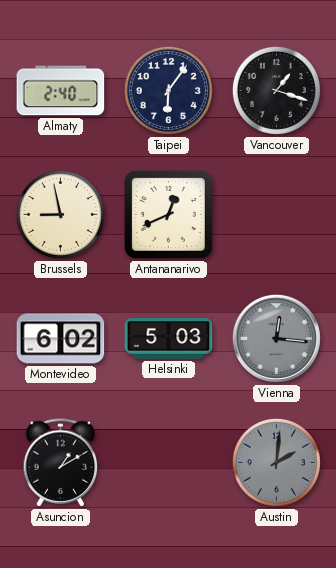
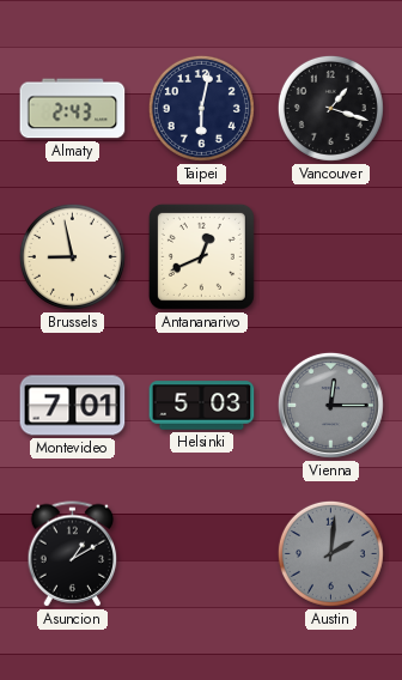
Almaty: 2:40 -> 2:43 (73, 109)
Taipei: 6:06 -> 6:02 (201, 108)
Montevideo: 6:02 -> 7:01 (73, 406)
Vienna: 12:16 -> 12:15 (330, 405)
